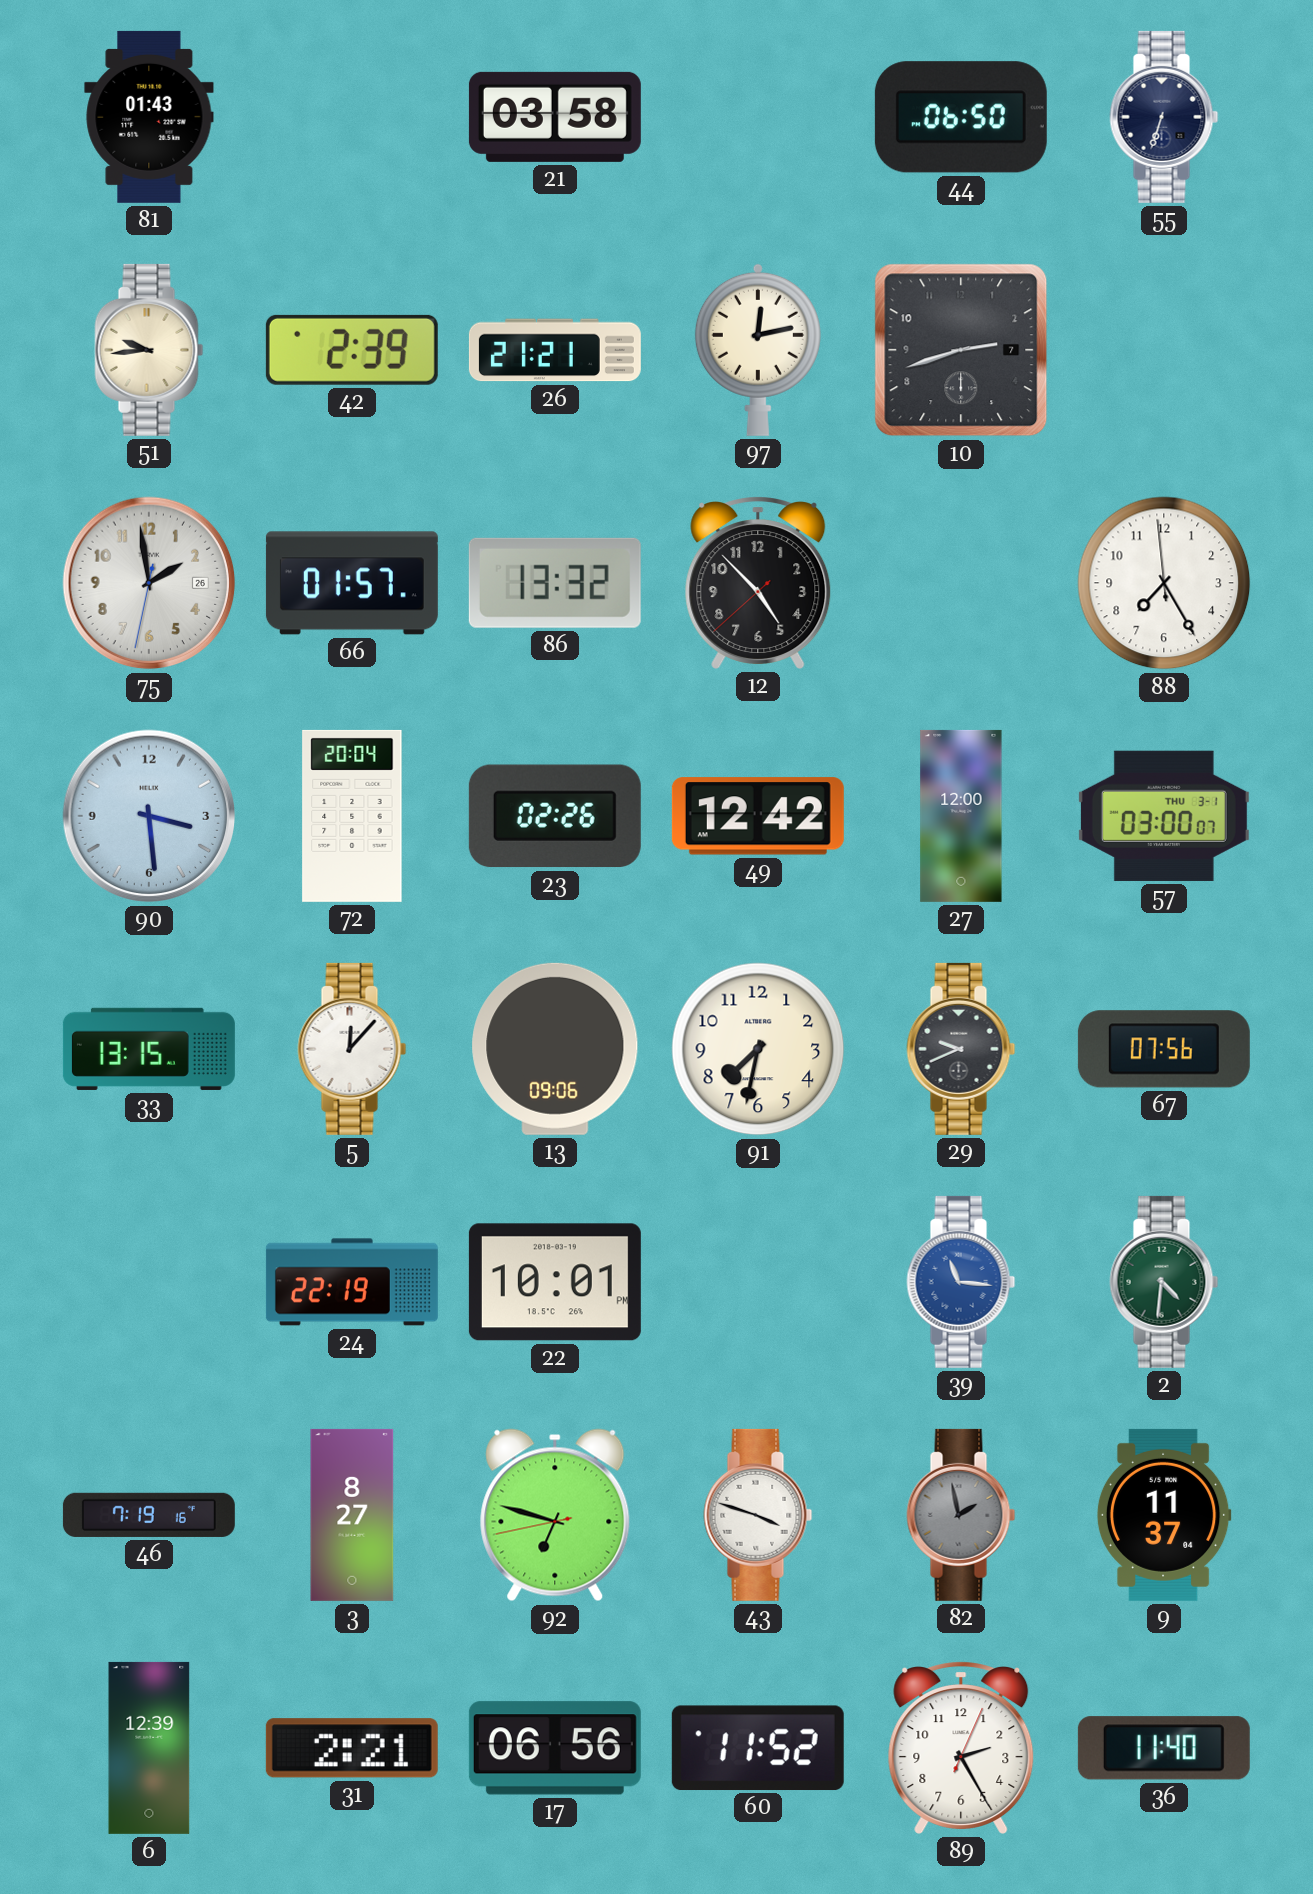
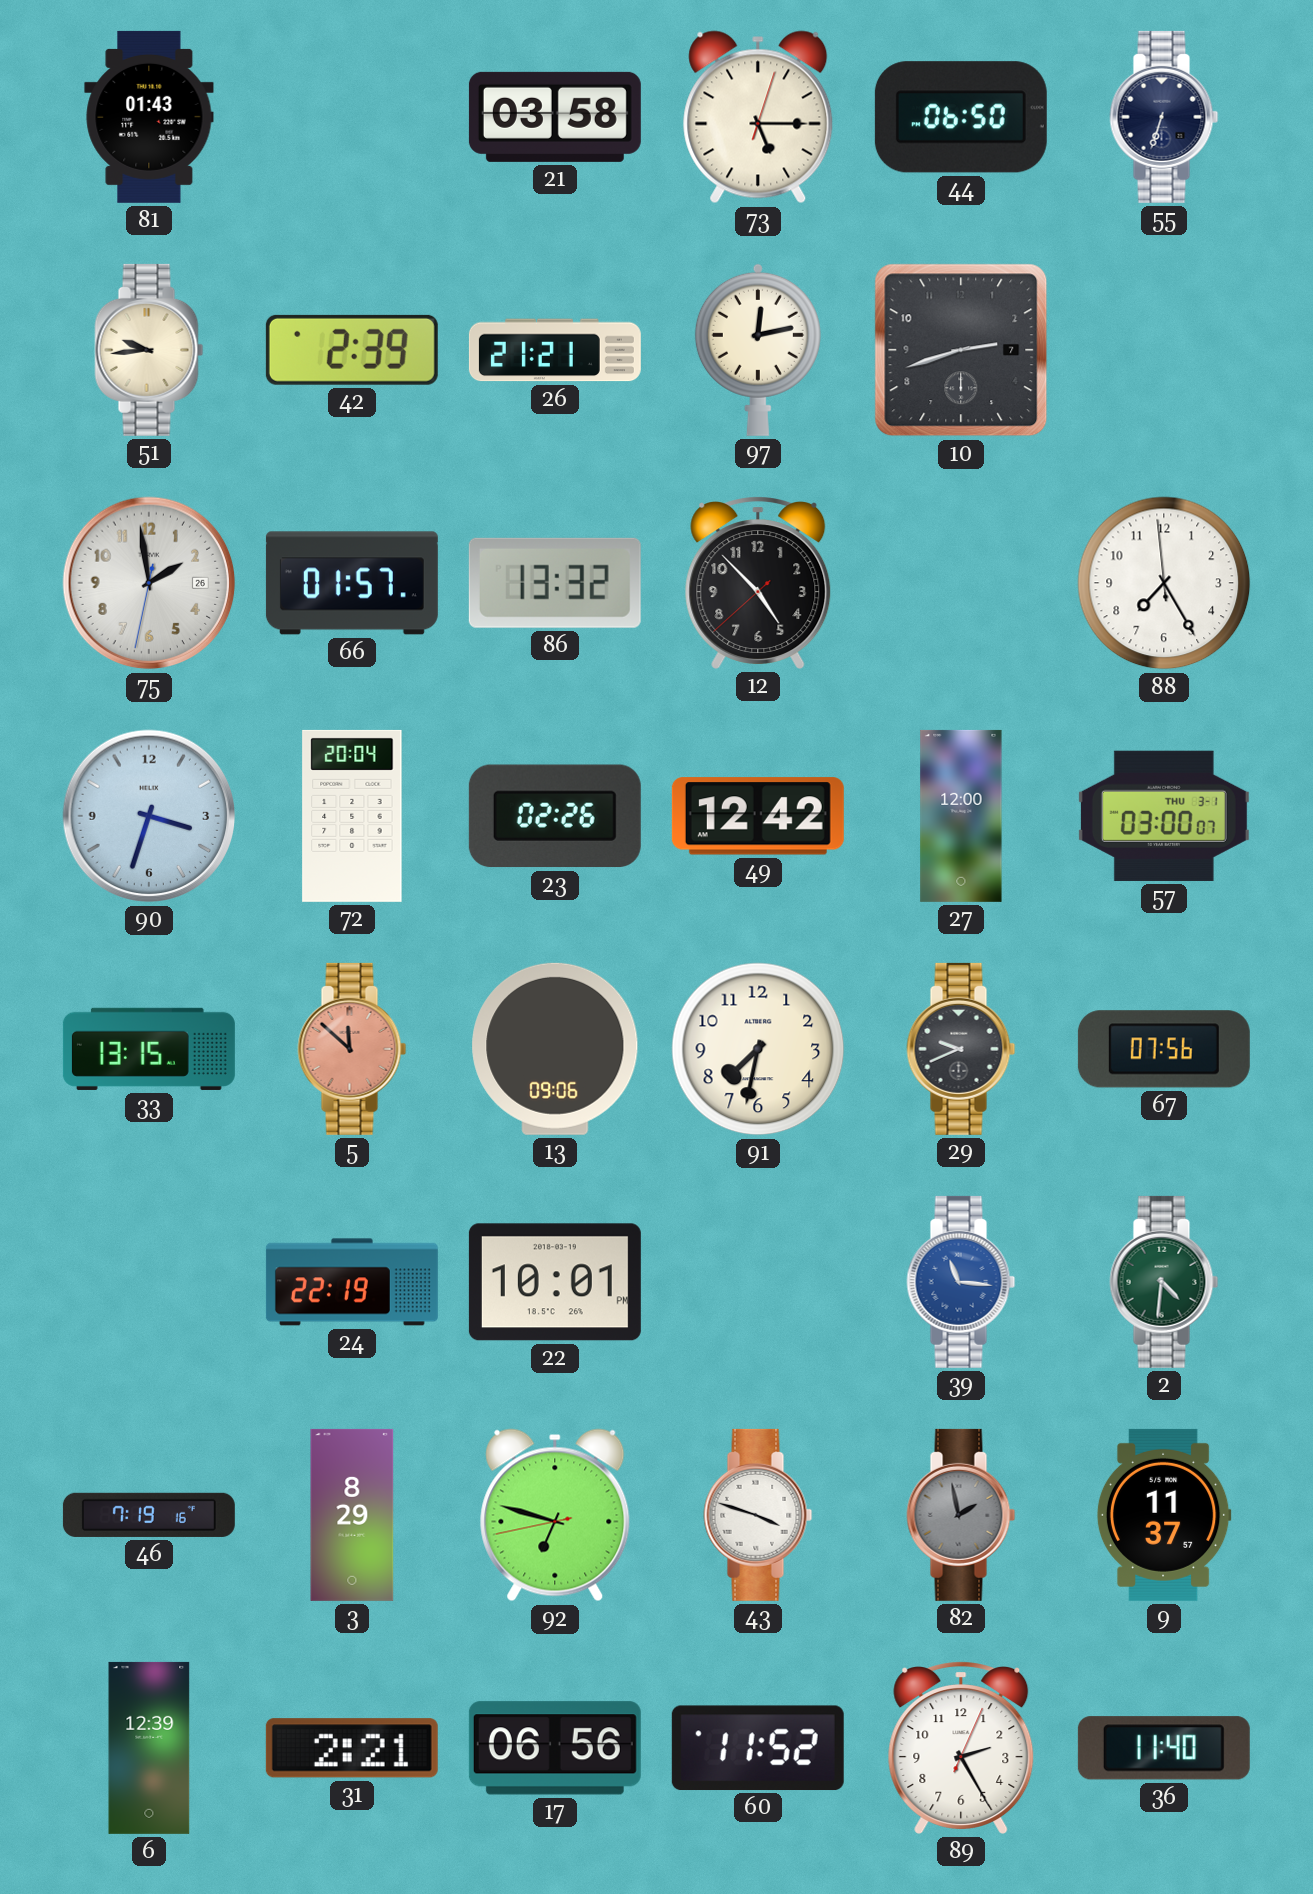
73: none -> 5:15 (758, 117)
90: 3:29 -> 3:33 (149, 816)
5: 12:07 -> 11:52 (352, 1049)
5 dial: white -> salmon (352, 1049)
3: 8:27 -> 8:29 (352, 1515)
9: 11:37:04 -> 11:37:57 (1164, 1515)
